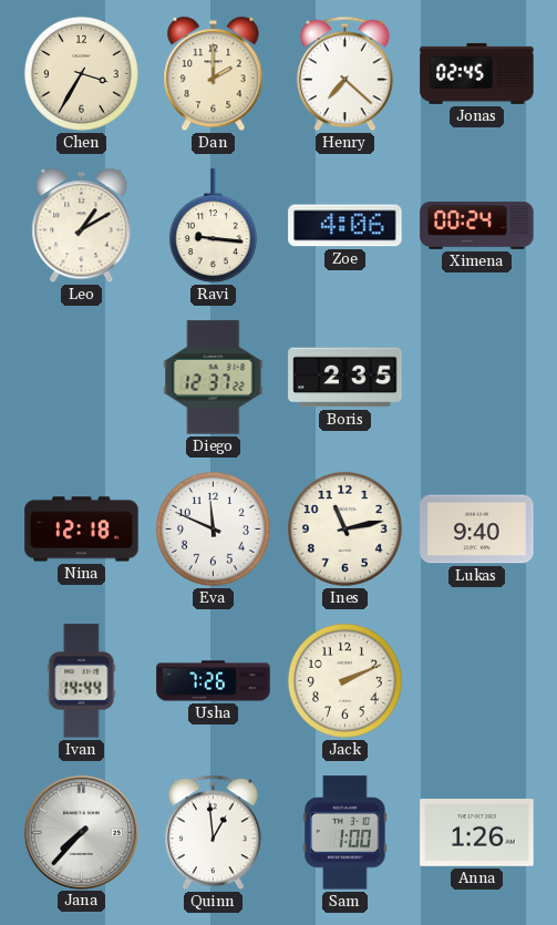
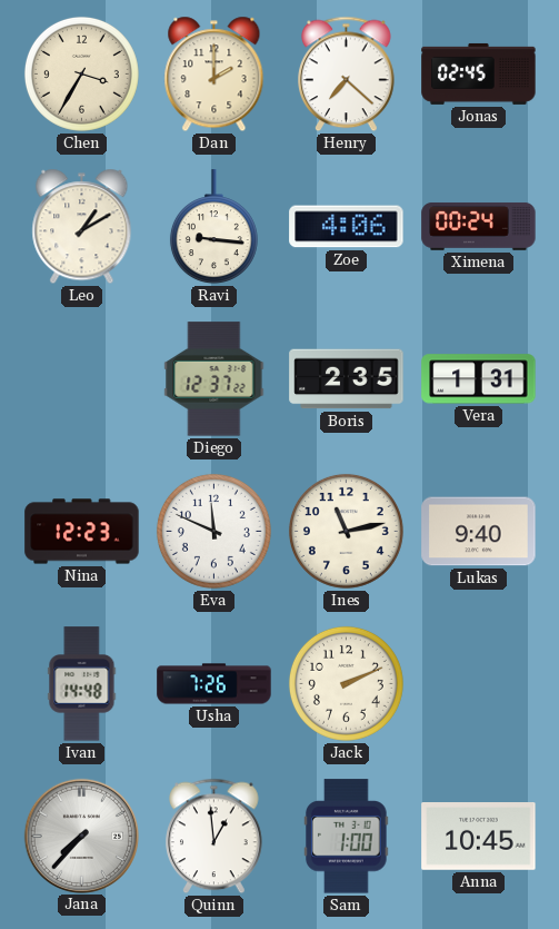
Vera: none -> 1:31 (479, 379)
Nina: 12:18 -> 12:23 (82, 532)
Ivan: 14:44 -> 14:48 (82, 684)
Anna: 1:26 -> 10:45 (479, 837)
